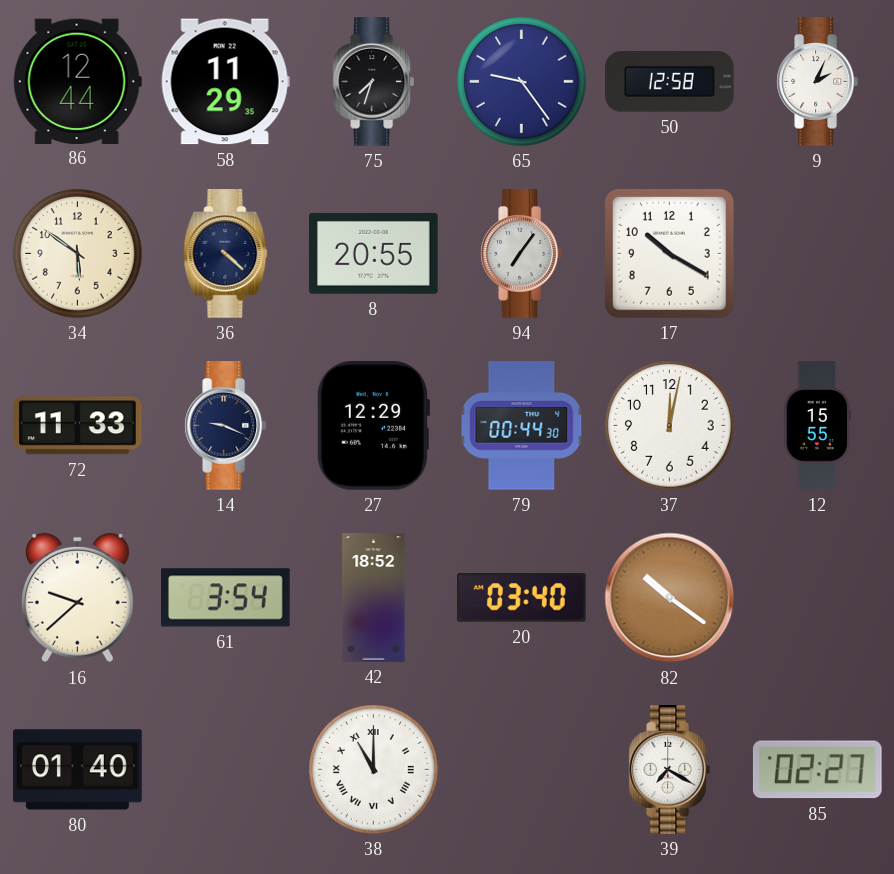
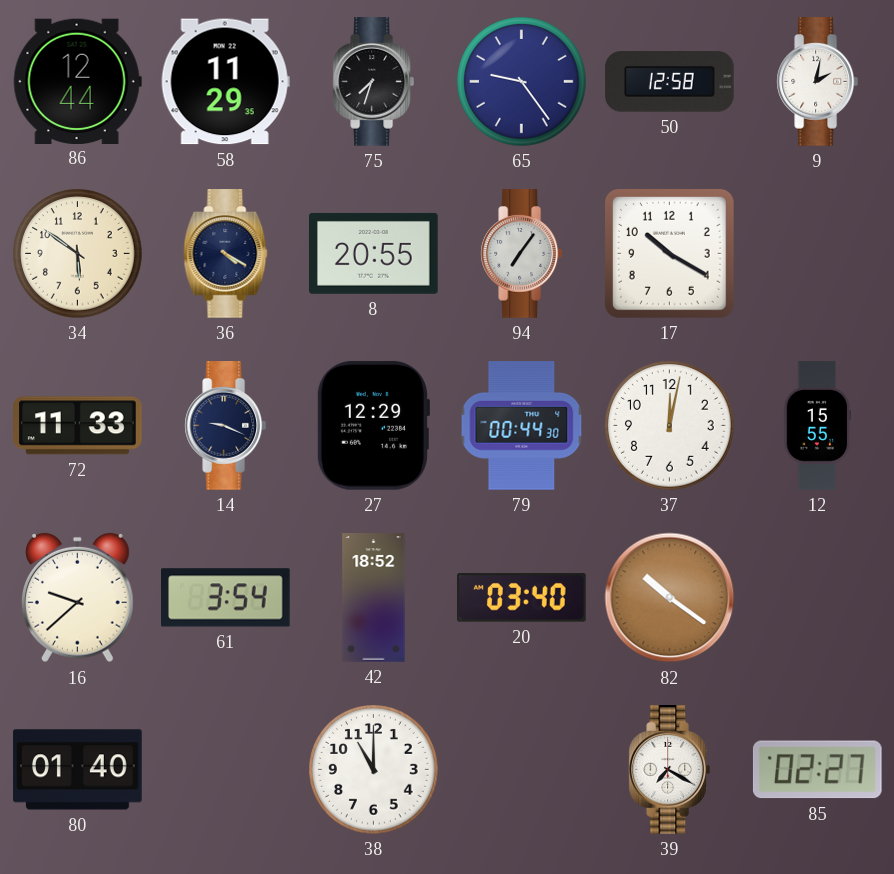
9: 2:04 -> 2:02 (817, 82)
36: 4:22 -> 4:20 (226, 254)
38 numerals: Roman -> Arabic (374, 770)
